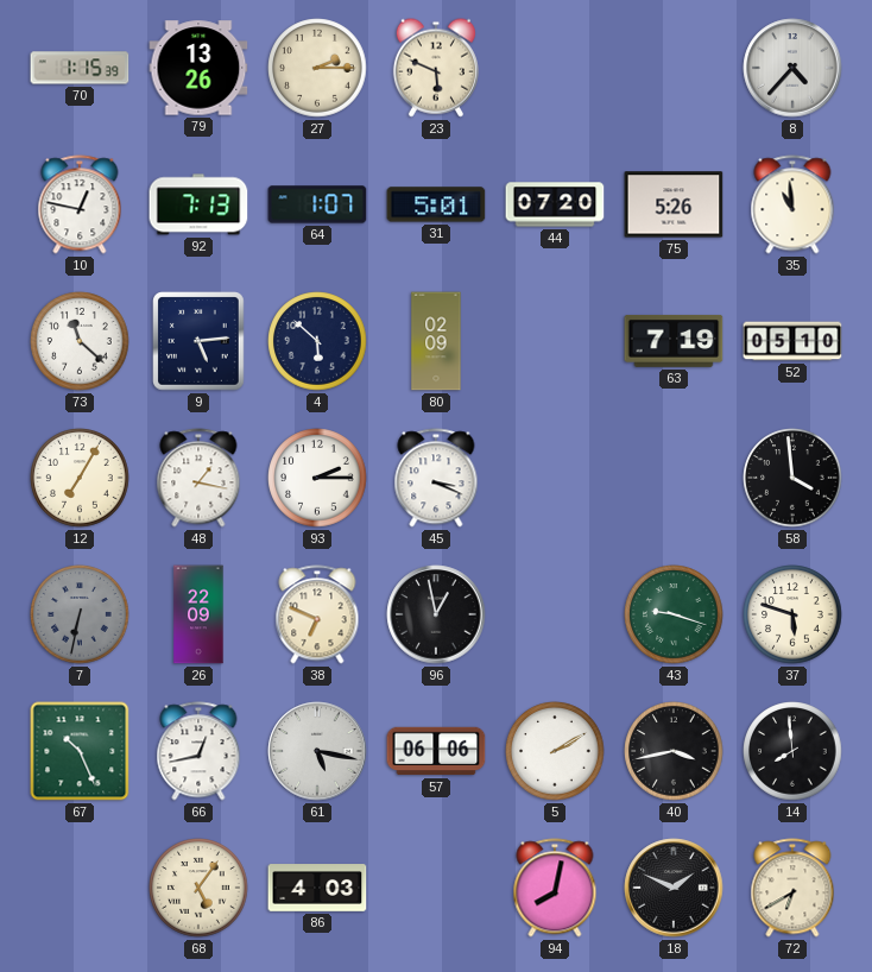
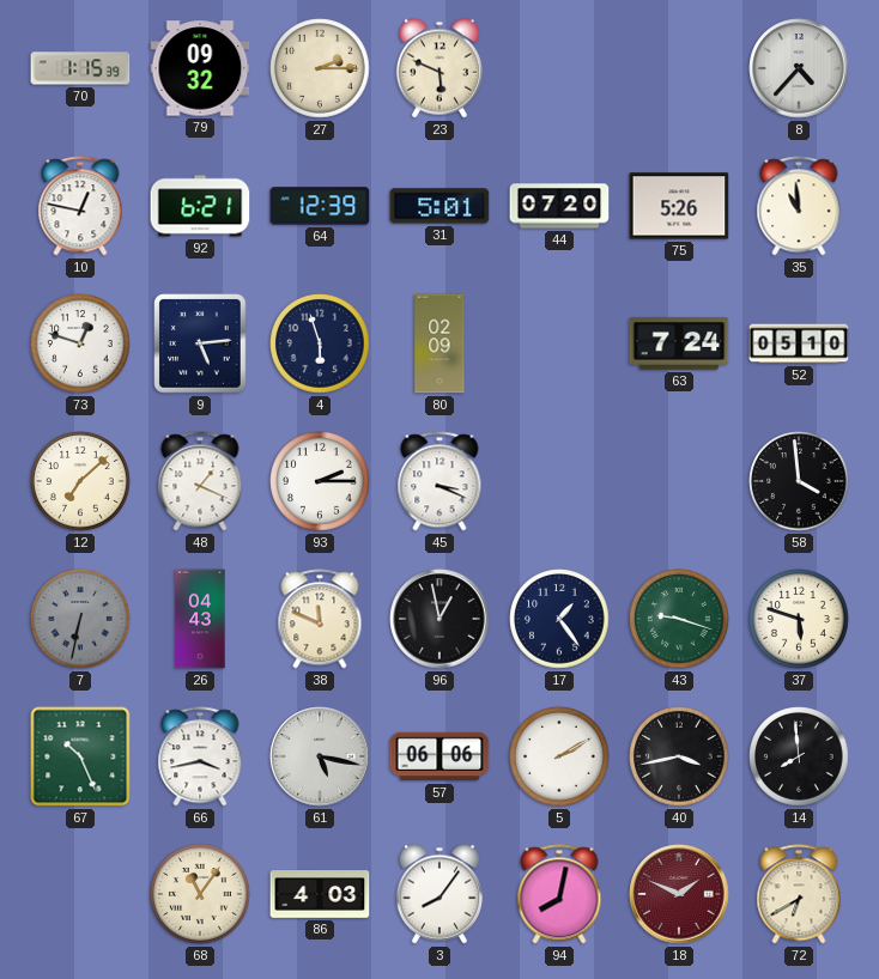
79: 13:26 -> 09:32 (200, 68)
92: 7:13 -> 6:21 (200, 206)
64: 1:07 -> 12:39 (320, 206)
73: 11:22 -> 12:48 (80, 343)
4: 5:52 -> 5:57 (320, 343)
63: 7:19 -> 7:24 (679, 343)
12: 7:05 -> 7:08 (80, 481)
48: 1:17 -> 1:19 (200, 481)
26: 22:09 -> 04:43 (200, 619)
38: 6:49 -> 11:49 (320, 619)
17: none -> 1:24 (559, 619)
66: 12:43 -> 3:43 (200, 756)
68: 5:06 -> 11:06 (200, 894)
3: none -> 8:06 (440, 894)
18 dial: black -> burgundy (679, 894)
